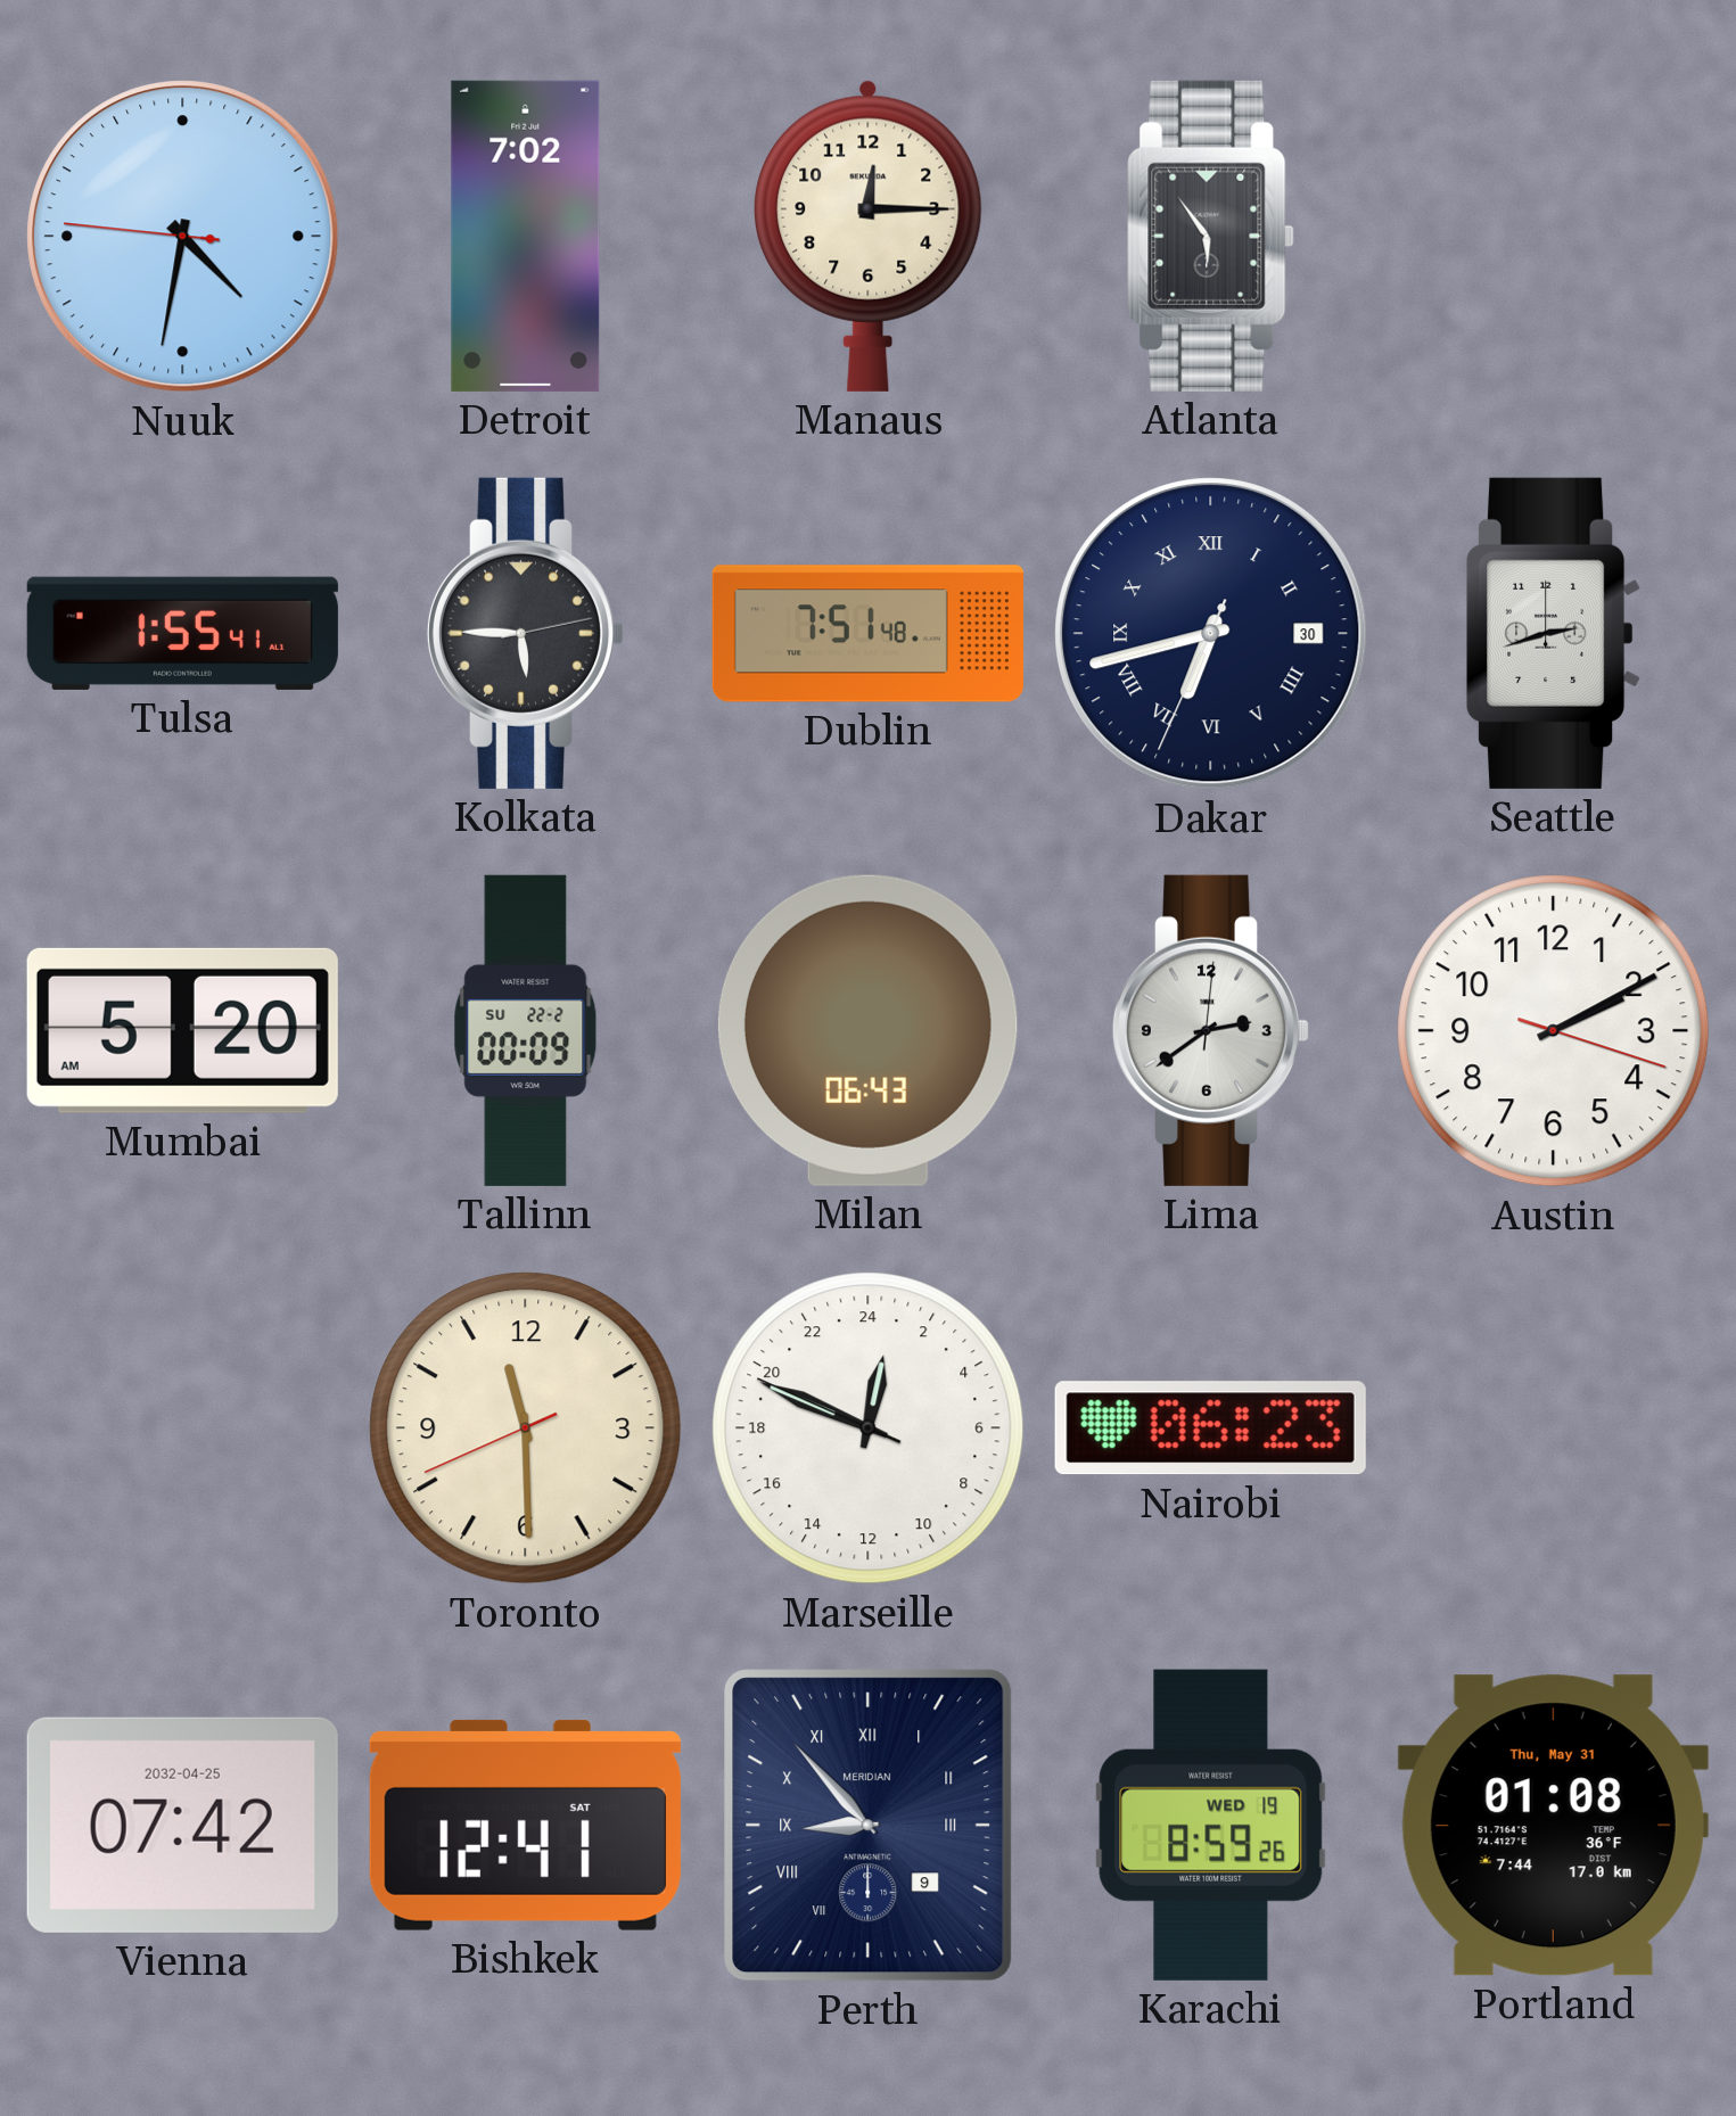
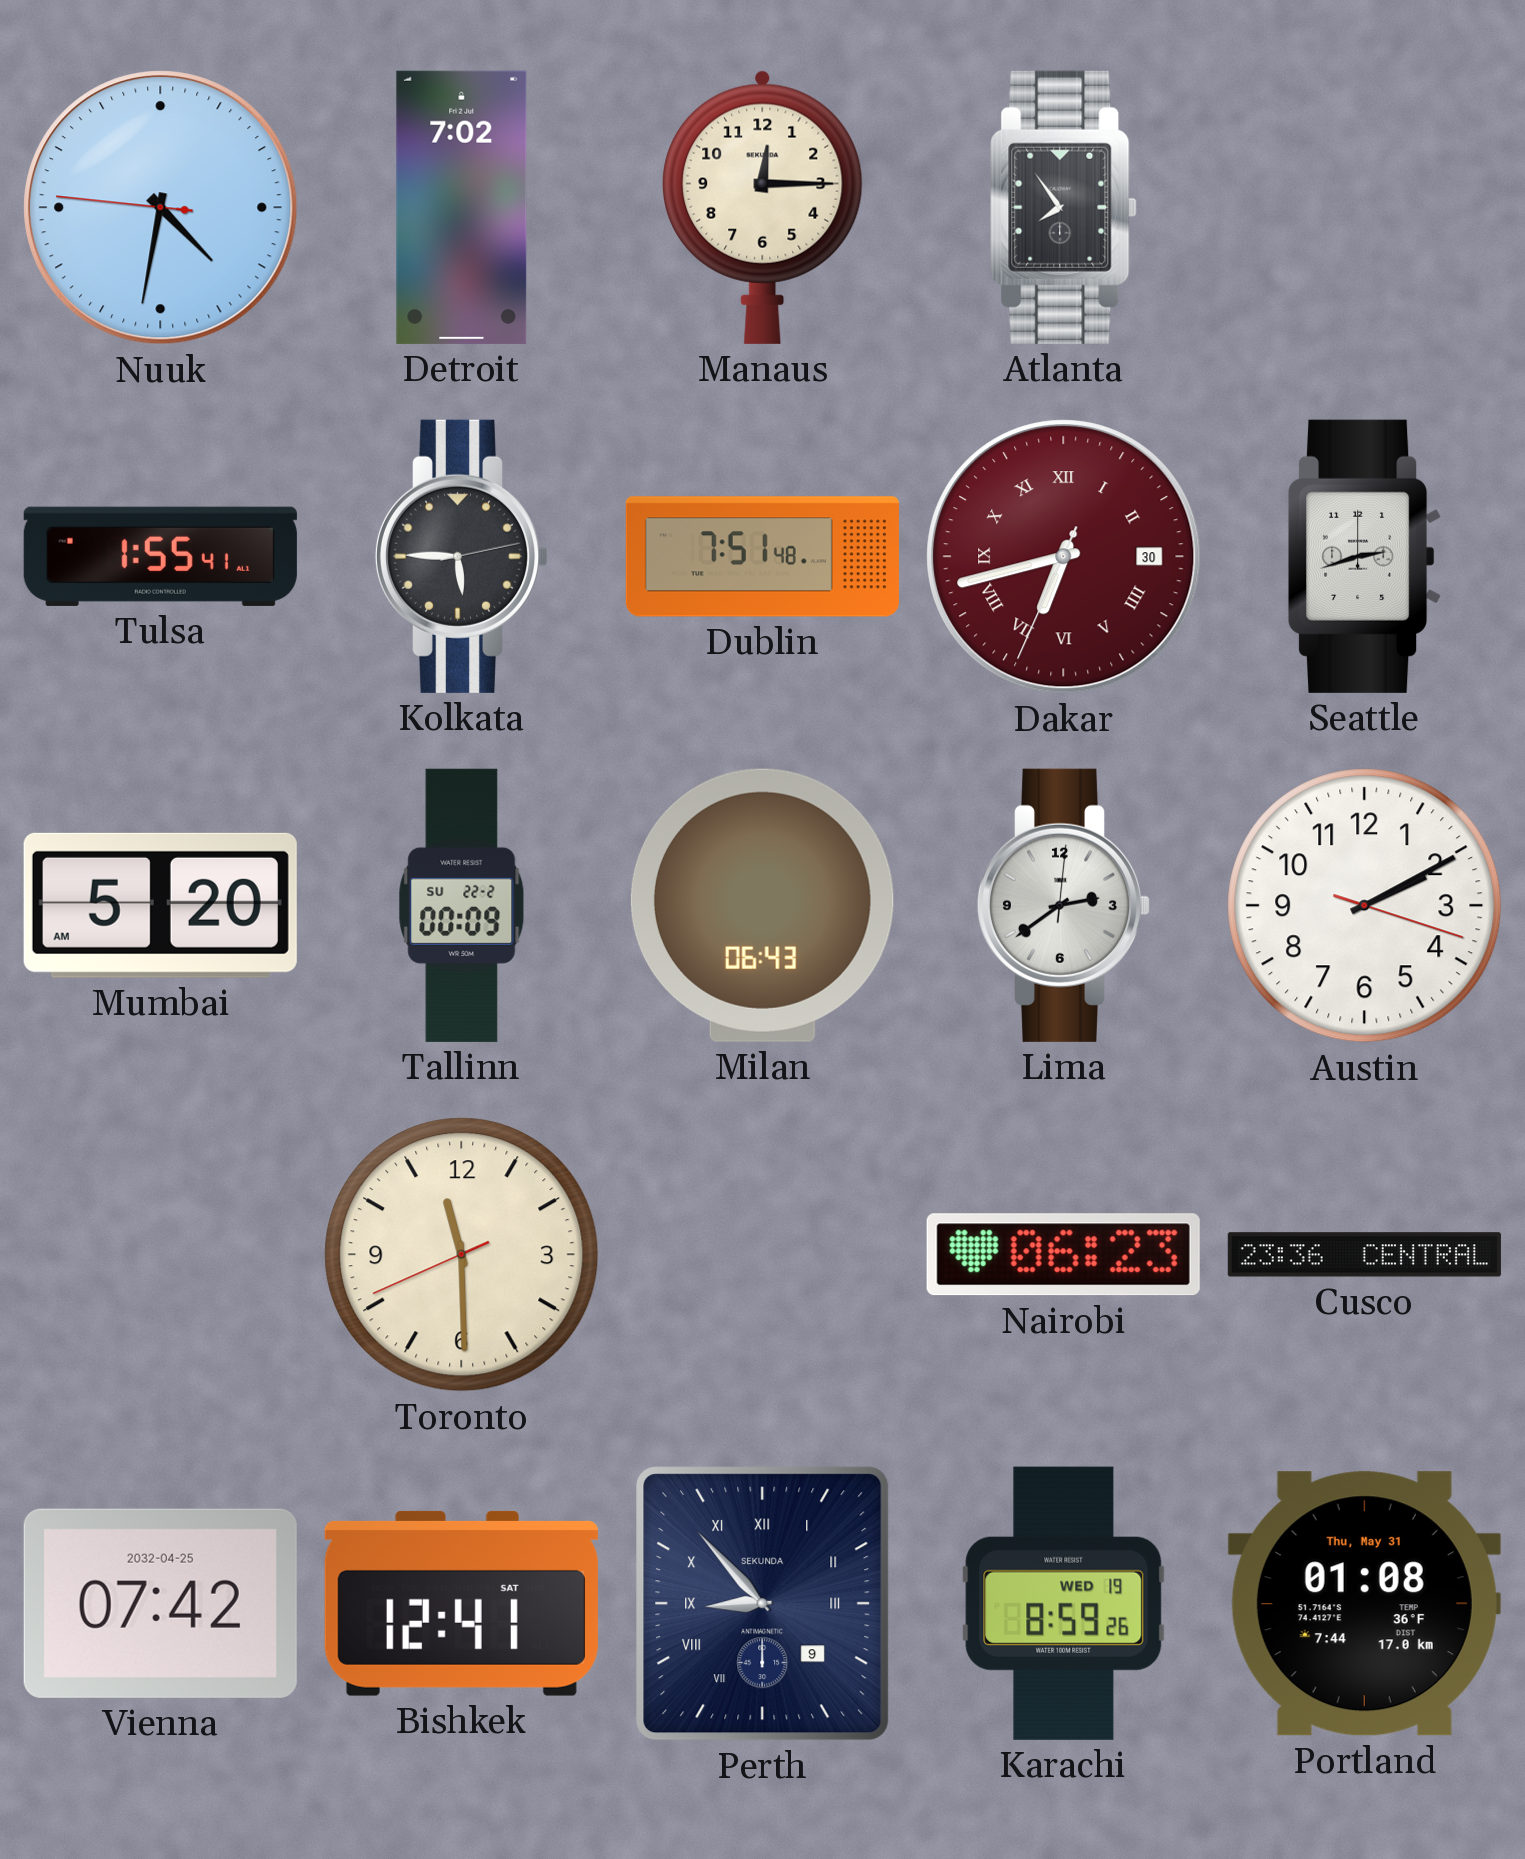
Atlanta: 5:54 -> 7:54 (1064, 207)
Dakar dial: navy -> burgundy (1064, 557)
Marseille: 0:48 -> none (869, 1428)
Cusco: none -> 23:36 (1364, 1255)
Perth brand: MERIDIAN -> SEKUNDA (763, 1604)
